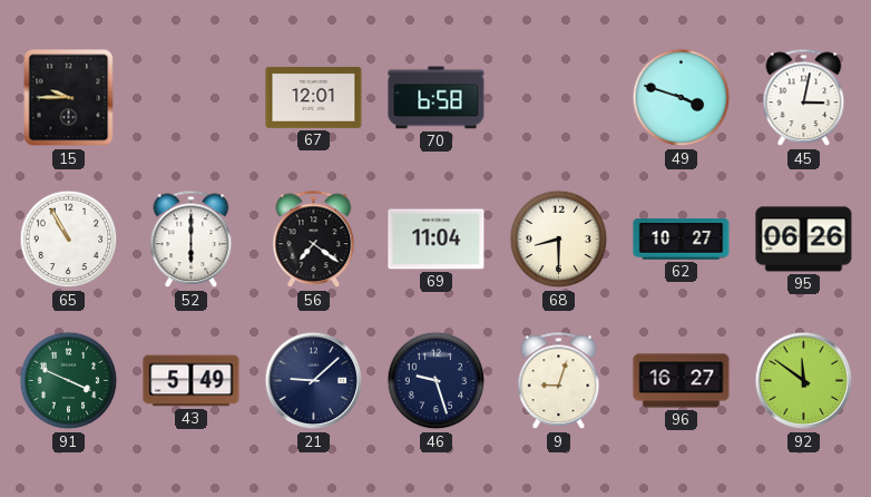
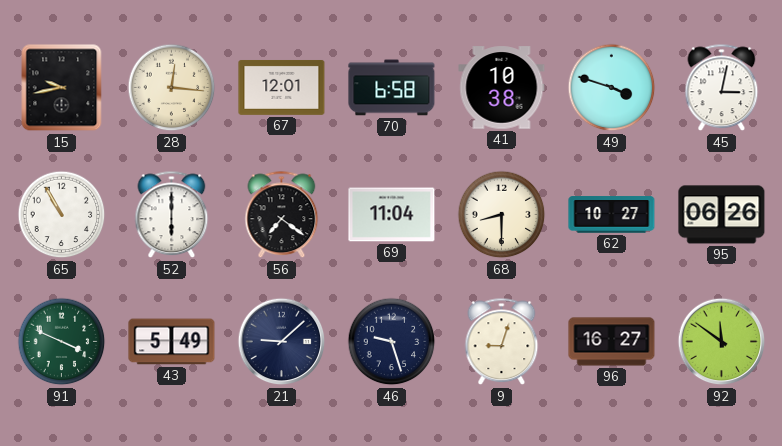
15: 9:45 -> 9:43 (62, 88)
28: none -> 12:16 (172, 88)
41: none -> 10:38 (502, 88)
